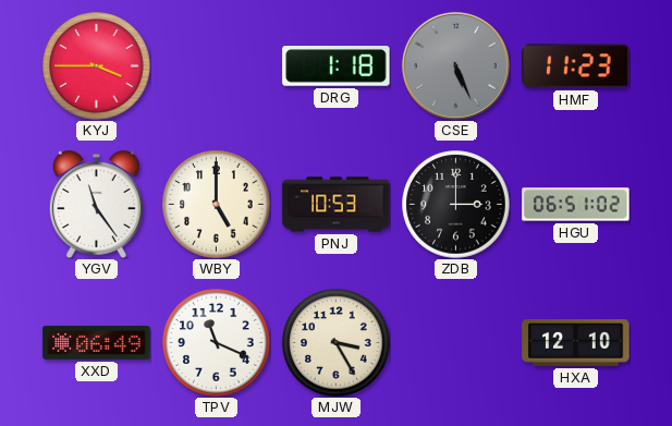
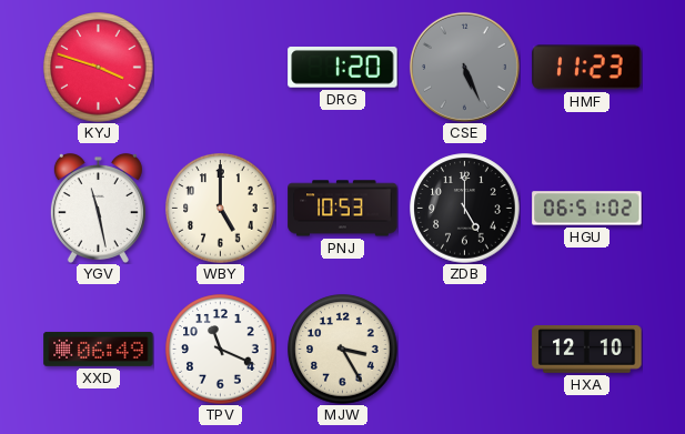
KYJ: 3:45 -> 3:48 (99, 68)
DRG: 1:18 -> 1:20 (343, 68)
YGV: 11:24 -> 11:28 (98, 208)
ZDB: 3:00 -> 5:00 (465, 209)
